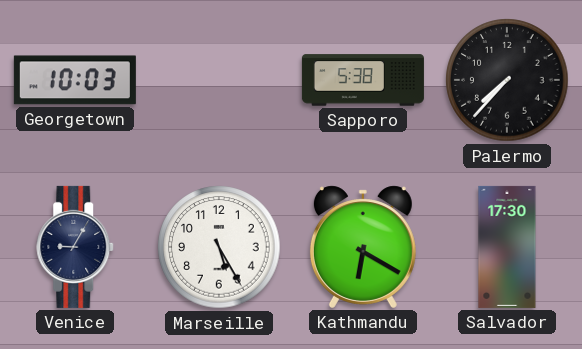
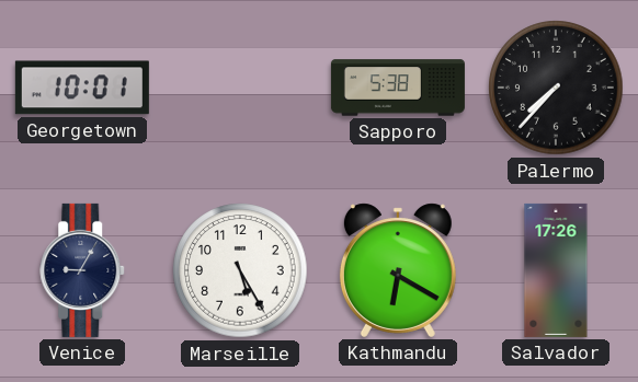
Georgetown: 10:03 -> 10:01 (82, 88)
Salvador: 17:30 -> 17:26 (556, 270)
